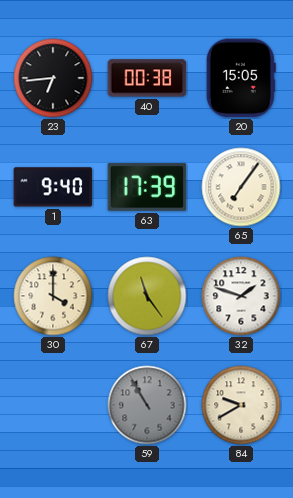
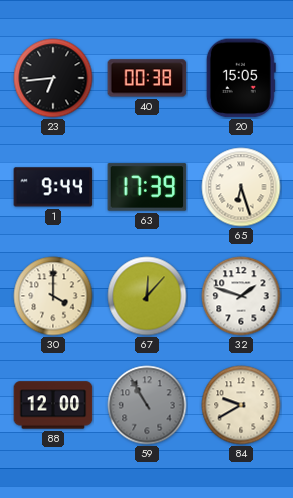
1: 9:40 -> 9:44 (53, 187)
65: 7:06 -> 6:27 (241, 187)
67: 11:24 -> 12:07 (147, 296)
88: none -> 12:00 (53, 405)
